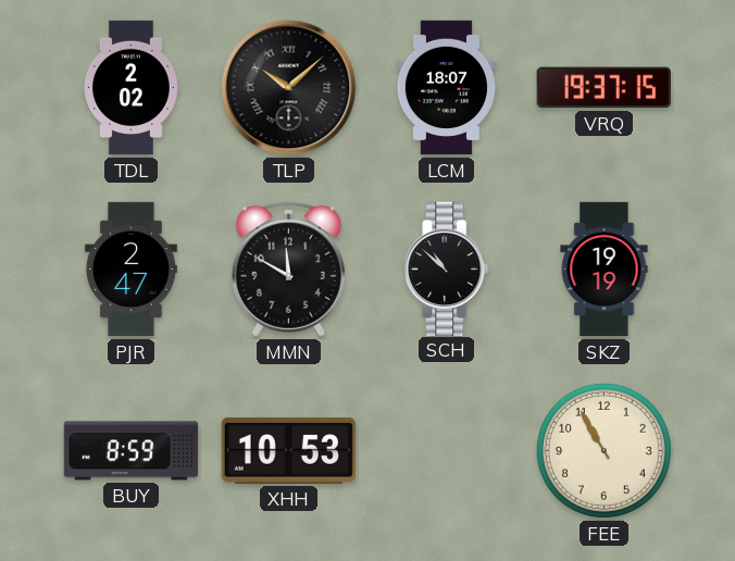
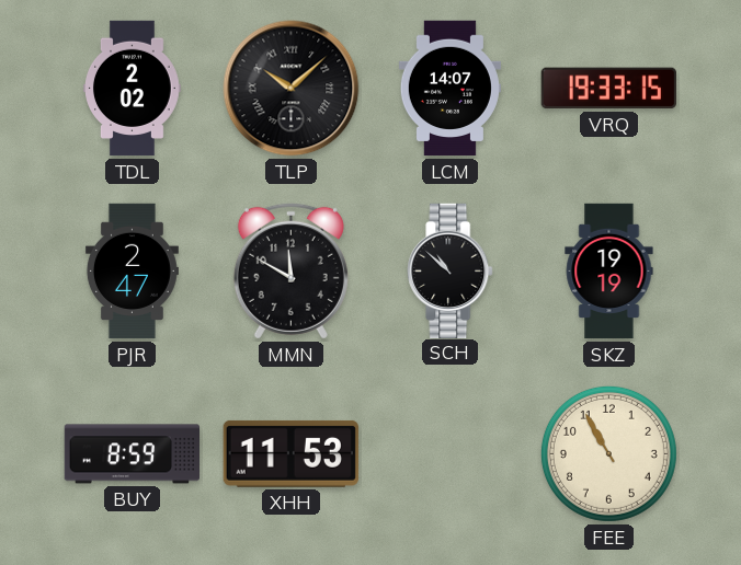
LCM: 18:07 -> 14:07 (449, 89)
VRQ: 19:37 -> 19:33 (608, 89)
XHH: 10:53 -> 11:53 (290, 453)
